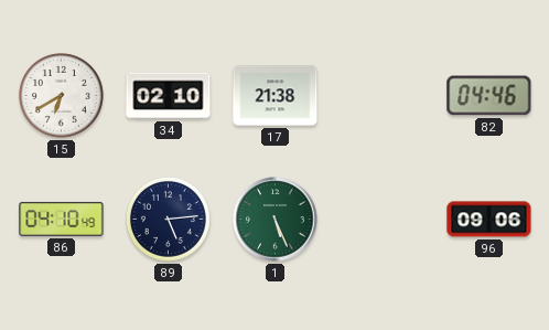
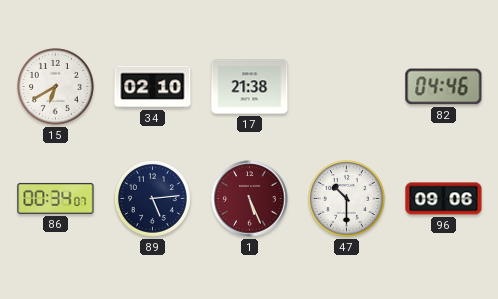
86: 04:10 -> 00:34 (56, 198)
1 dial: green -> burgundy (250, 199)
47: none -> 10:30 (346, 198)
